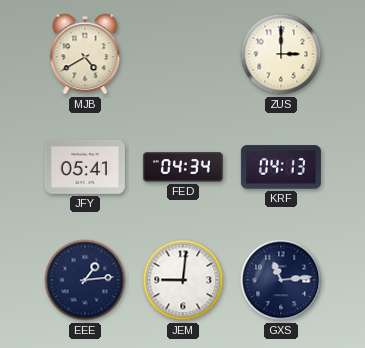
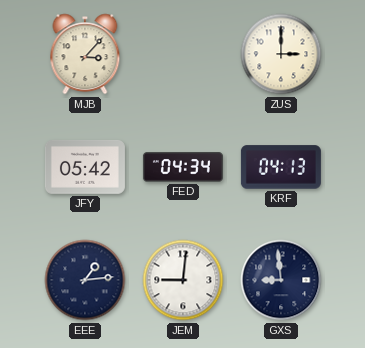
MJB: 4:40 -> 3:07 (85, 54)
JFY: 05:41 -> 05:42 (85, 167)
GXS: 11:14 -> 8:59 (281, 280)
